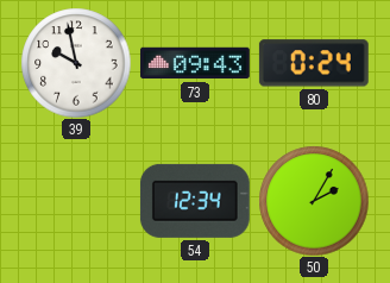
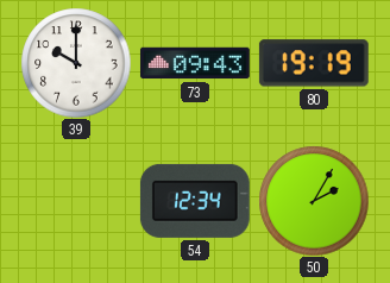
39: 9:58 -> 10:00 (76, 63)
80: 0:24 -> 19:19 (314, 63)
